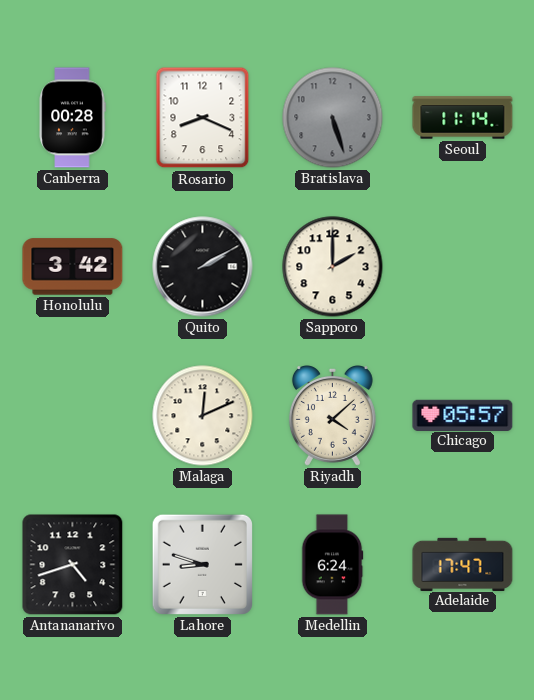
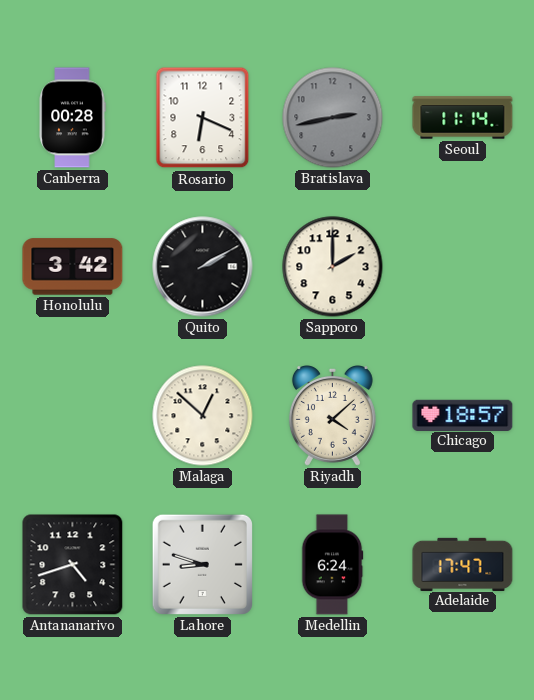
Rosario: 8:19 -> 6:19 (203, 118)
Bratislava: 5:27 -> 2:43 (333, 118)
Malaga: 12:11 -> 12:52 (203, 416)
Chicago: 05:57 -> 18:57 (463, 415)
